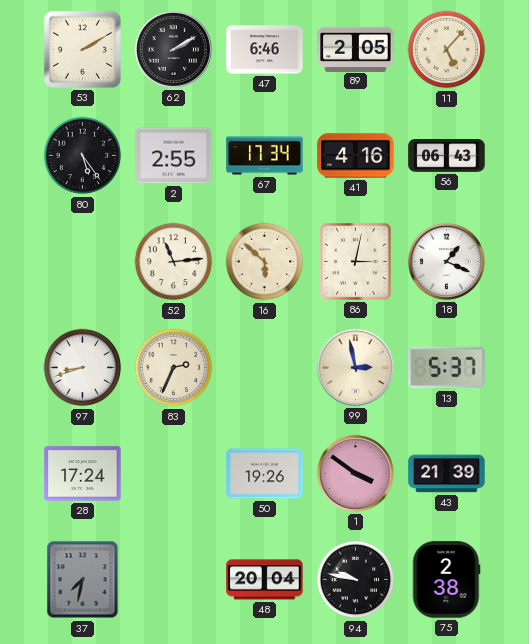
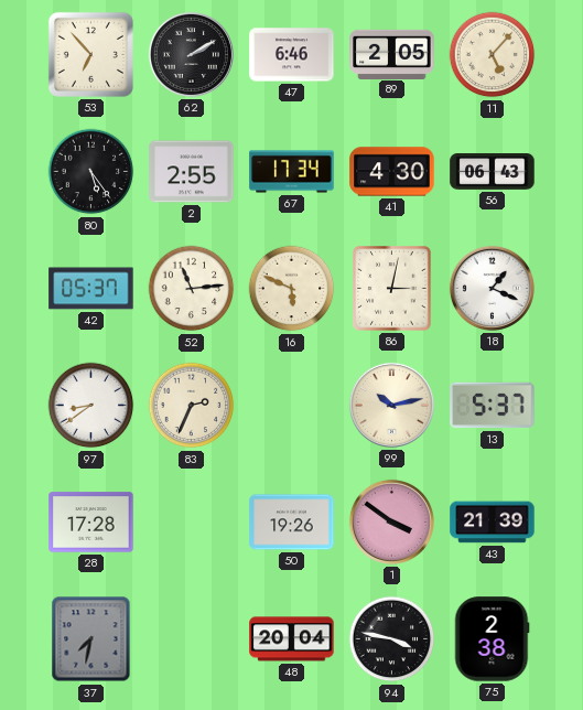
53: 2:10 -> 6:53 (90, 54)
41: 4:16 -> 4:30 (392, 172)
42: none -> 05:37 (91, 289)
16: 5:52 -> 5:49 (292, 289)
97: 8:42 -> 8:39 (91, 406)
99: 2:58 -> 10:13 (391, 405)
28: 17:24 -> 17:28 (91, 523)
94: 9:47 -> 3:47 (392, 639)
